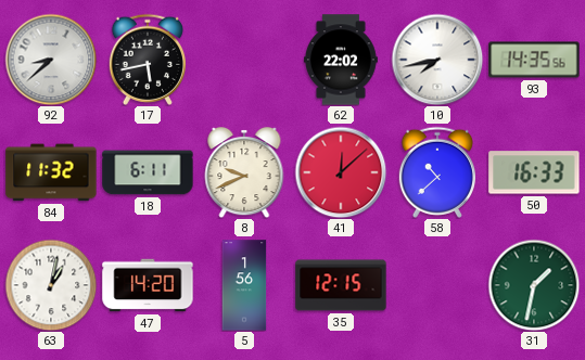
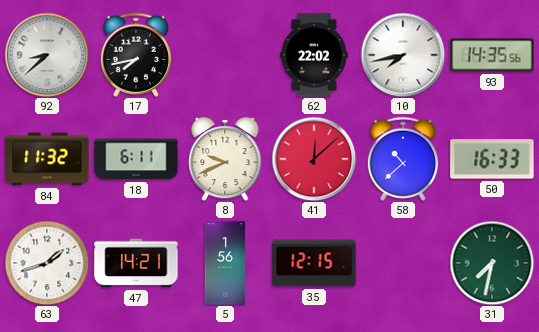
17: 5:43 -> 7:43 (135, 55)
63: 1:02 -> 1:42 (47, 263)
47: 14:20 -> 14:21 (136, 263)
31: 1:32 -> 7:32 (492, 263)
